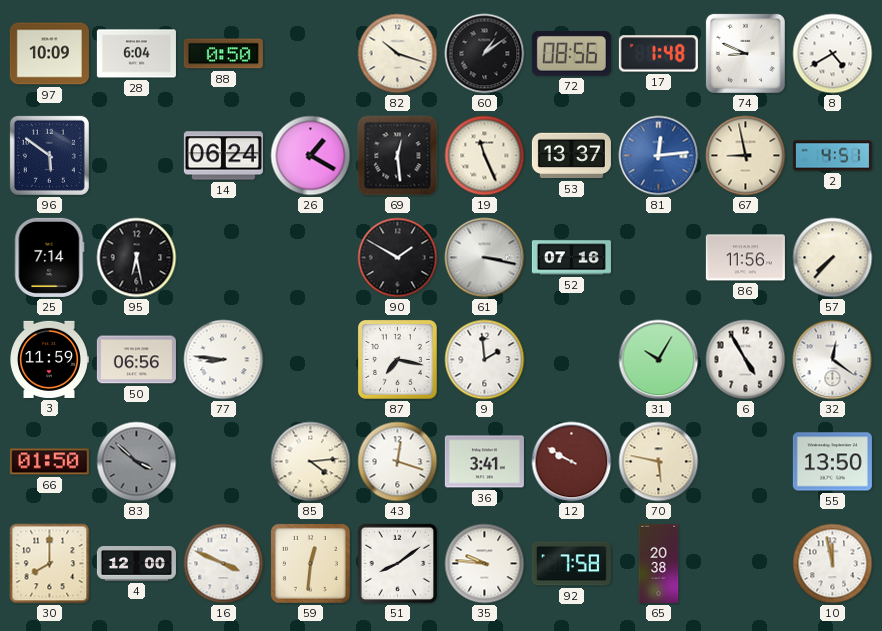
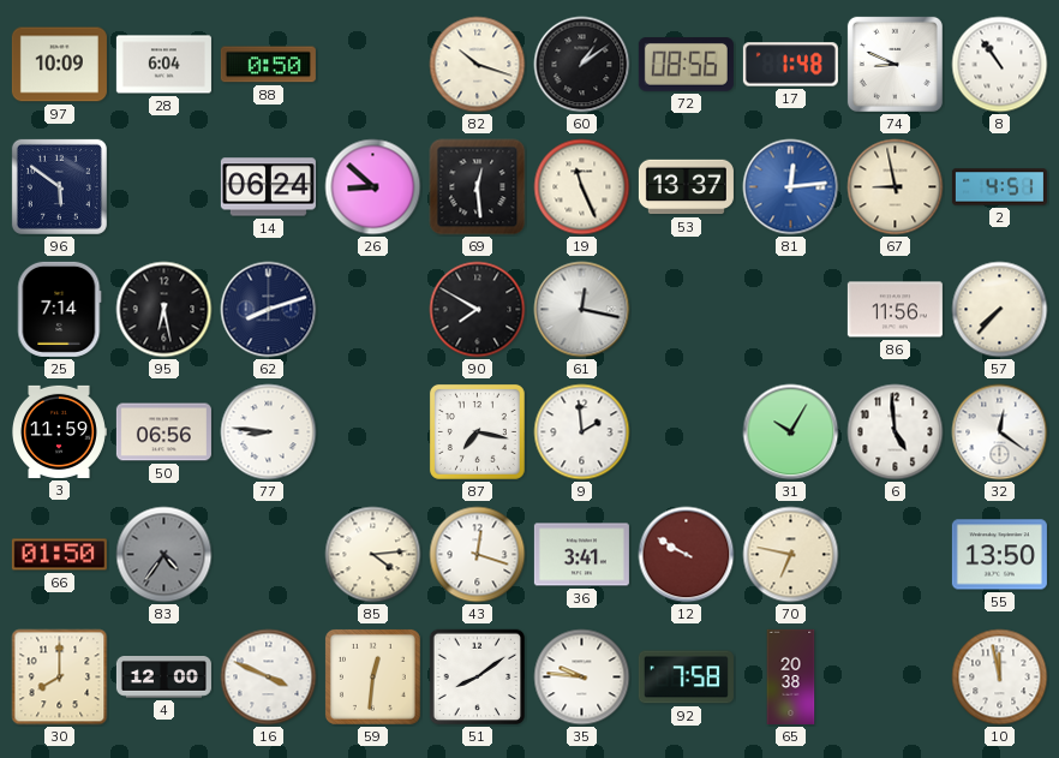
8: 4:40 -> 10:54 (1000, 65)
26: 1:20 -> 8:52 (373, 187)
62: none -> 8:12 (269, 310)
90: 1:50 -> 7:50 (478, 310)
61: 3:17 -> 12:17 (582, 310)
52: 07:16 -> none (571, 258)
6: 4:55 -> 4:59 (896, 432)
83: 3:52 -> 4:36 (164, 555)
70: 5:47 -> 6:47 (791, 555)
